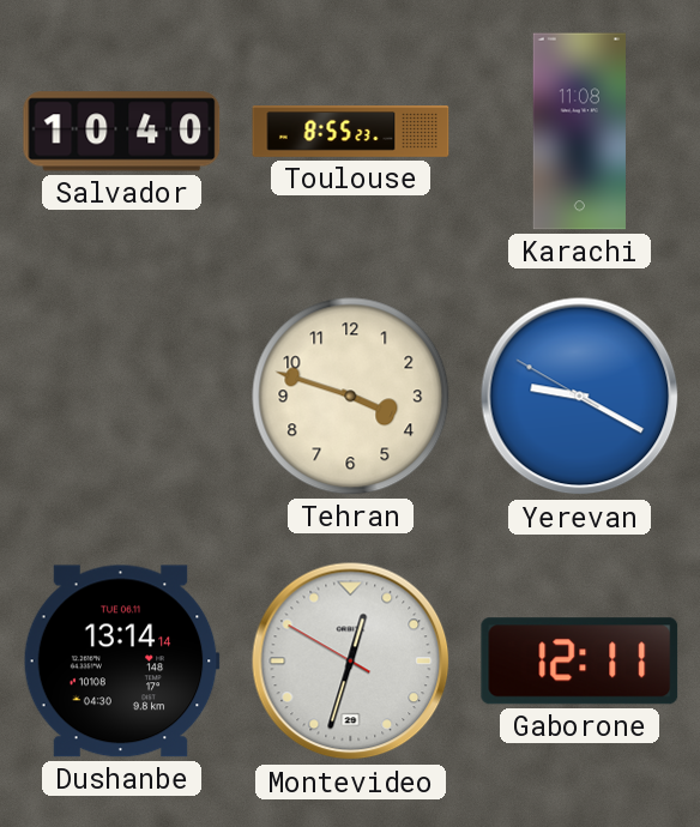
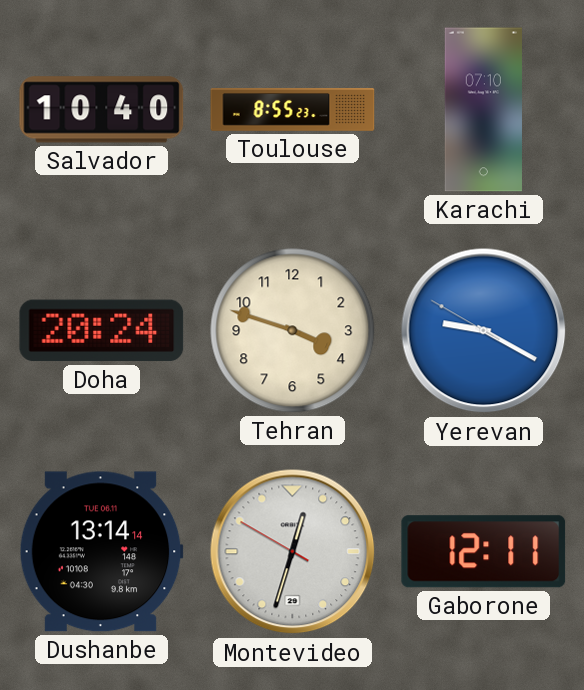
Karachi: 11:08 -> 07:10 (483, 110)
Doha: none -> 20:24 (102, 331)
